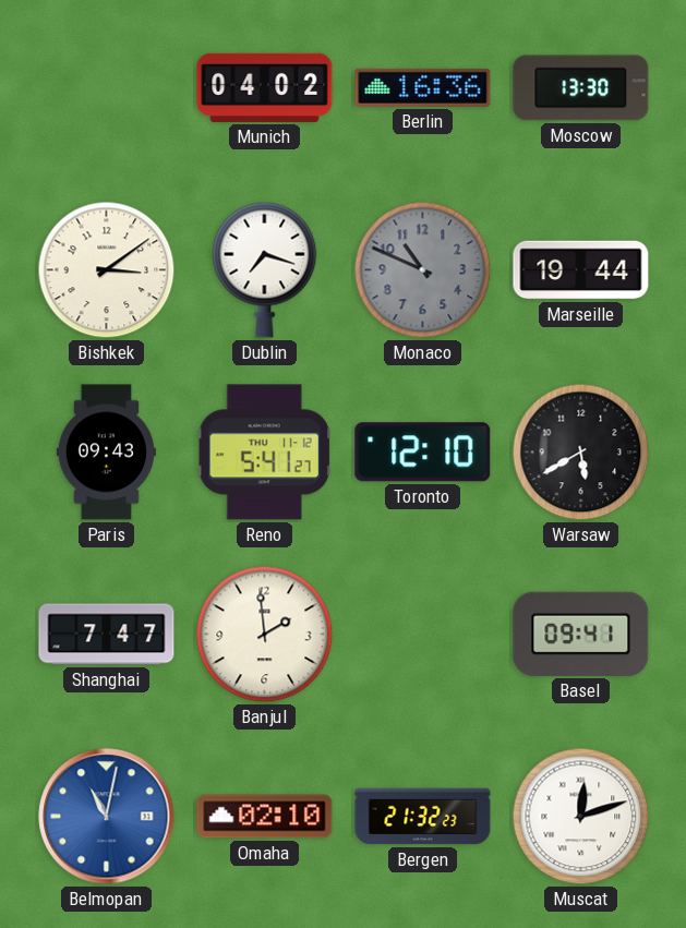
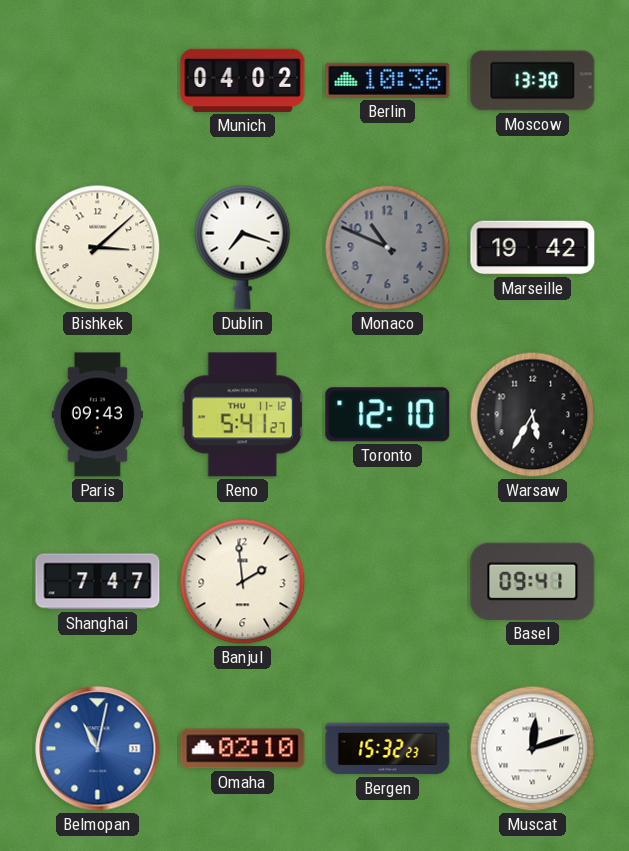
Berlin: 16:36 -> 10:36 (388, 80)
Bishkek: 3:09 -> 3:08 (98, 248)
Marseille: 19:44 -> 19:42 (533, 248)
Warsaw: 5:40 -> 5:35 (533, 415)
Bergen: 21:32 -> 15:32 (388, 749)
